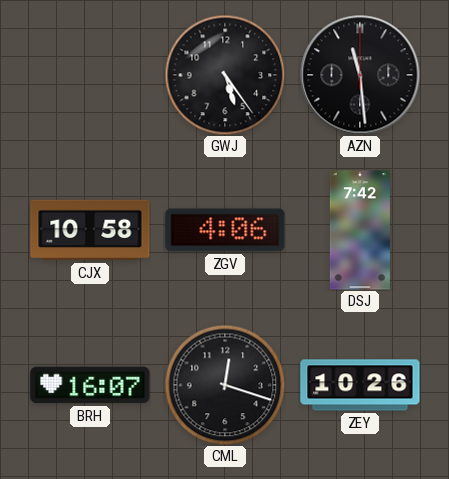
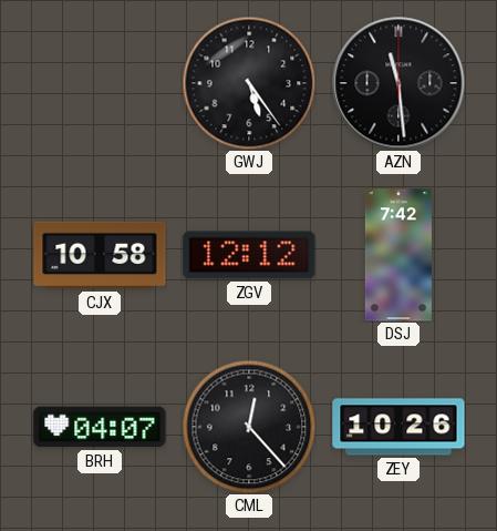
ZGV: 4:06 -> 12:12 (249, 255)
BRH: 16:07 -> 04:07 (100, 427)
CML: 12:18 -> 12:23 (249, 427)
